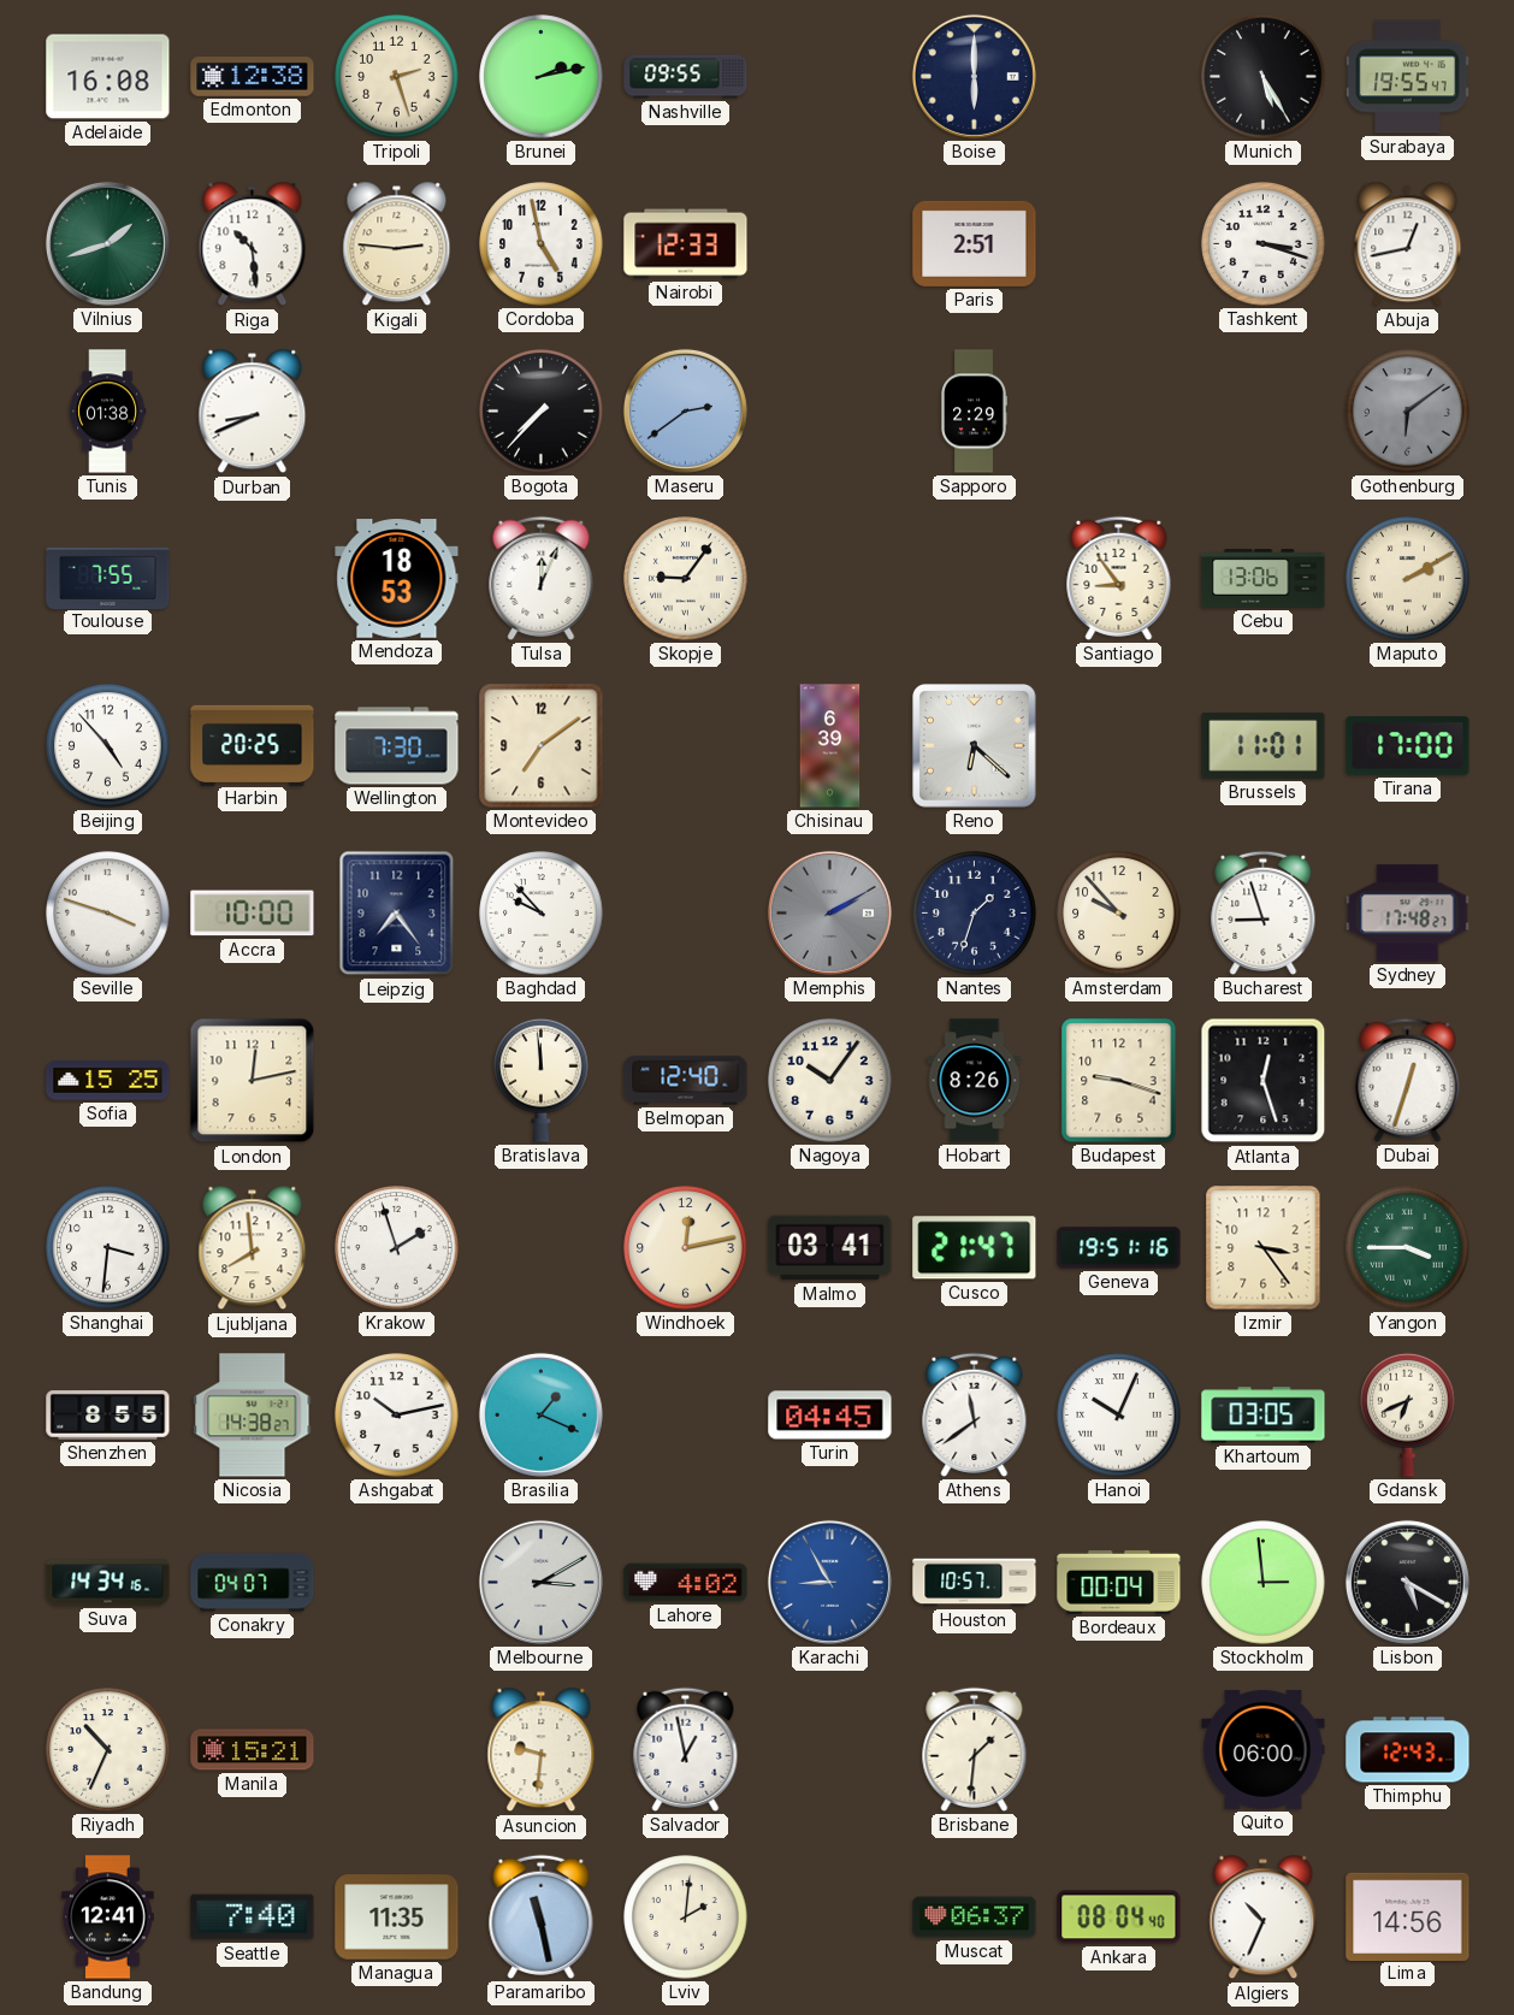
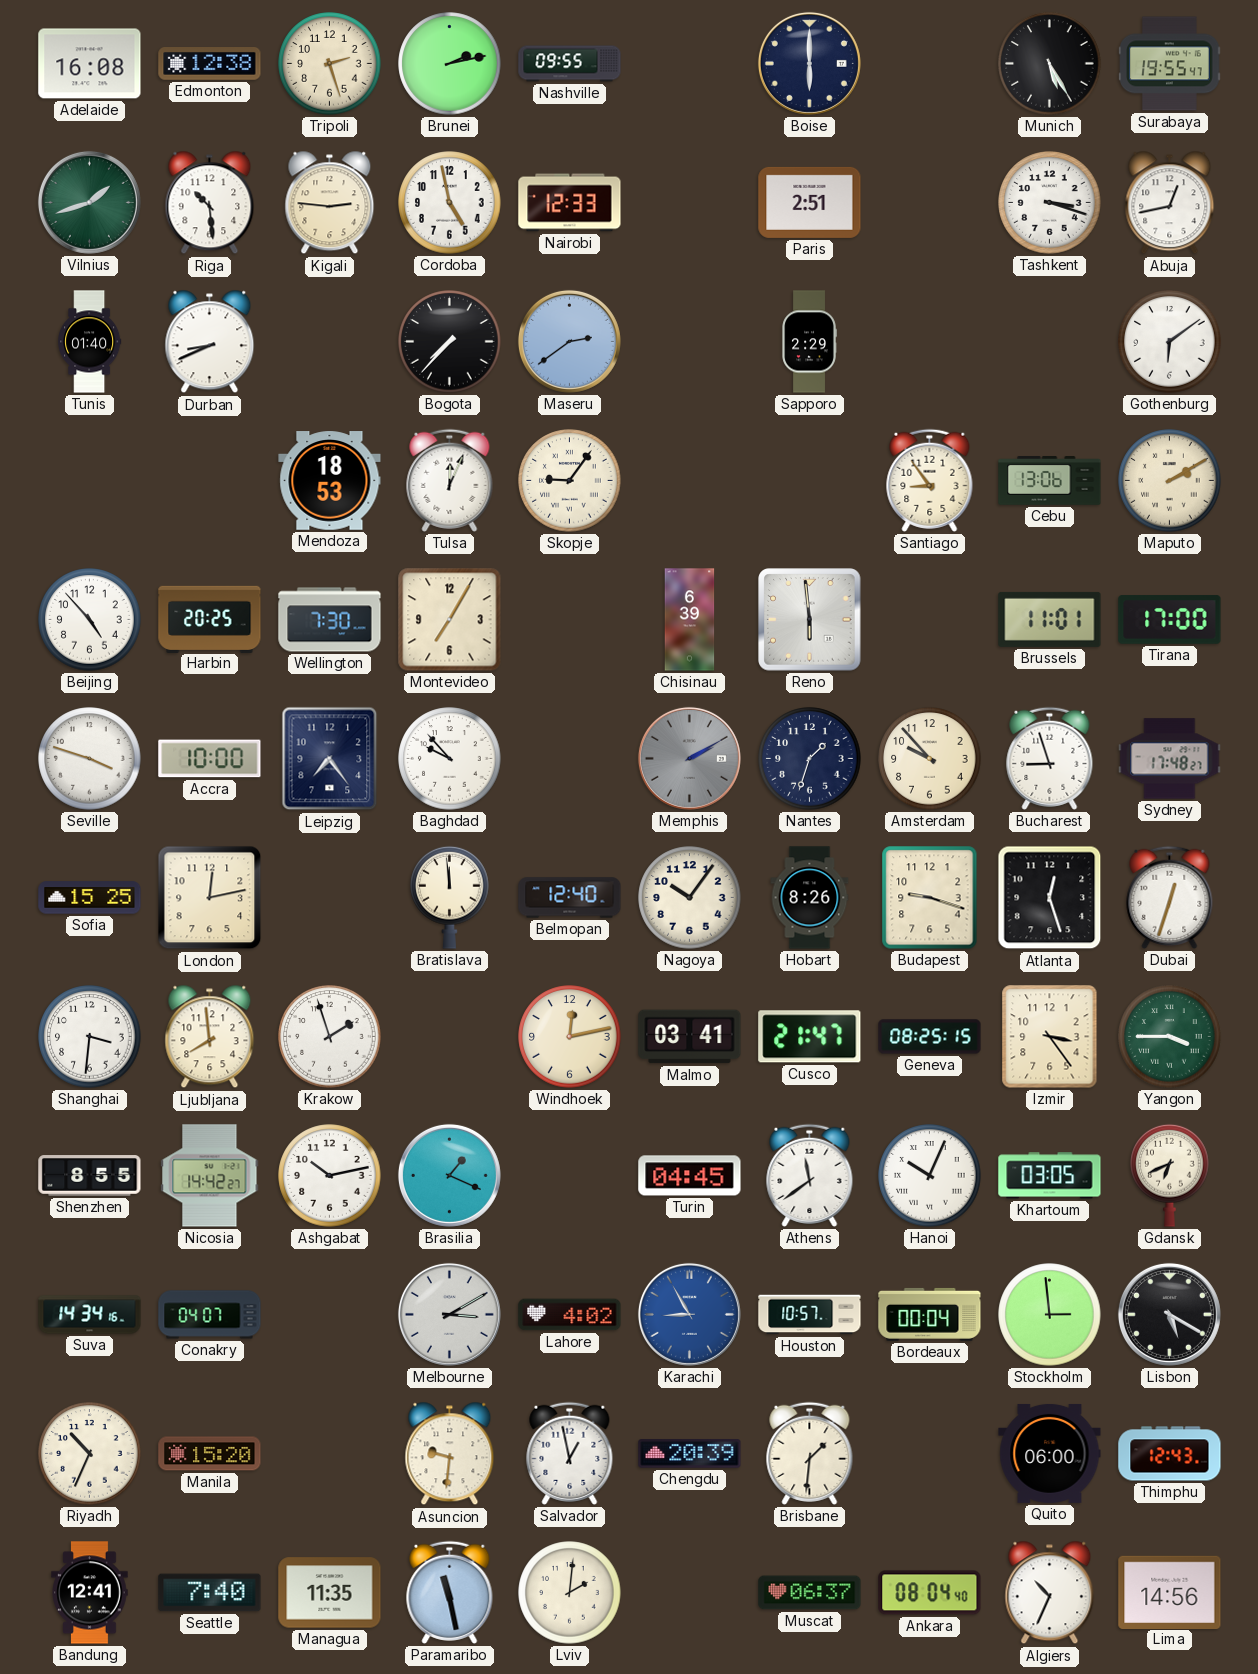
Tunis: 01:38 -> 01:40 (90, 342)
Gothenburg dial: grey -> white (1170, 342)
Toulouse: 7:55 -> none (108, 578)
Montevideo: 7:09 -> 7:05 (450, 620)
Reno: 6:22 -> 5:59 (810, 620)
Geneva: 19:51 -> 08:25 (930, 1037)
Nicosia: 14:38 -> 14:42 (210, 1176)
Manila: 15:21 -> 15:20 (210, 1454)
Chengdu: none -> 20:39 (690, 1454)
